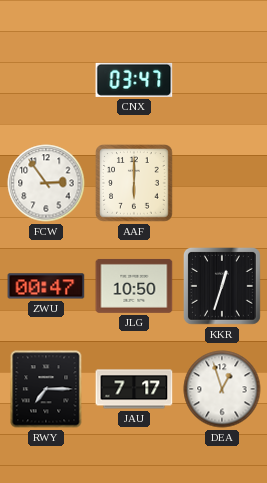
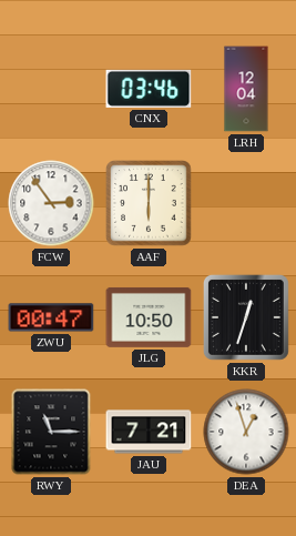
CNX: 03:47 -> 03:46 (149, 89)
LRH: none -> 12:04 (246, 89)
RWY: 7:15 -> 11:15 (51, 432)
JAU: 7:17 -> 7:21 (149, 432)
